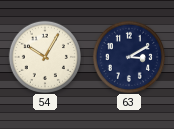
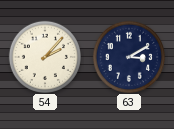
54: 10:05 -> 2:07 (44, 56)
